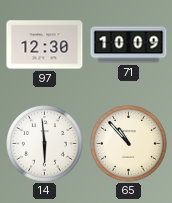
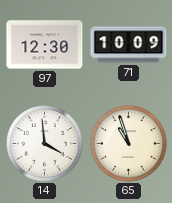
14: 5:59 -> 3:59 (45, 144)
65: 10:53 -> 10:57 (129, 144)
